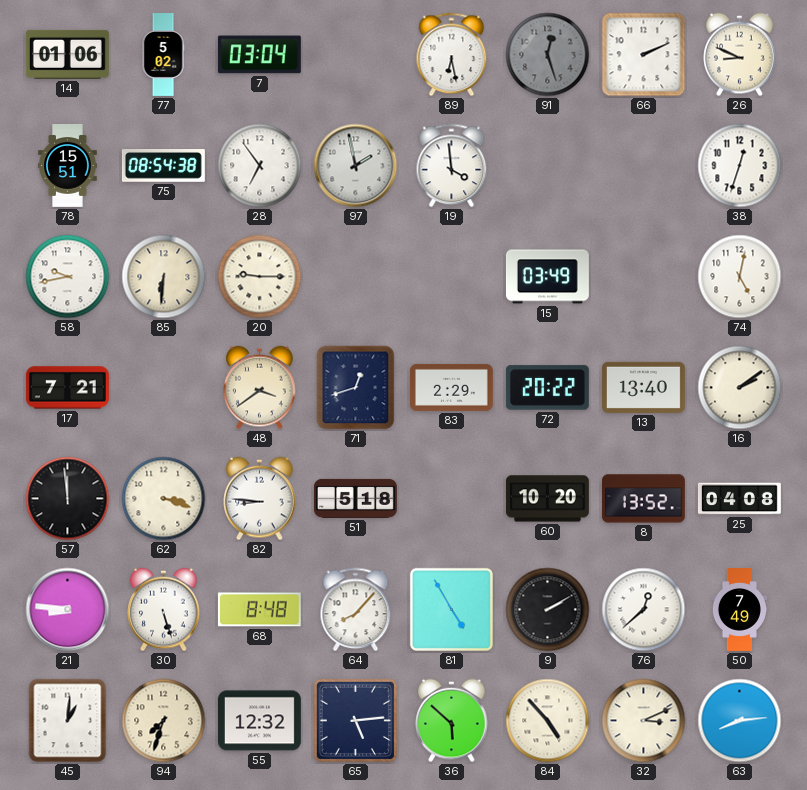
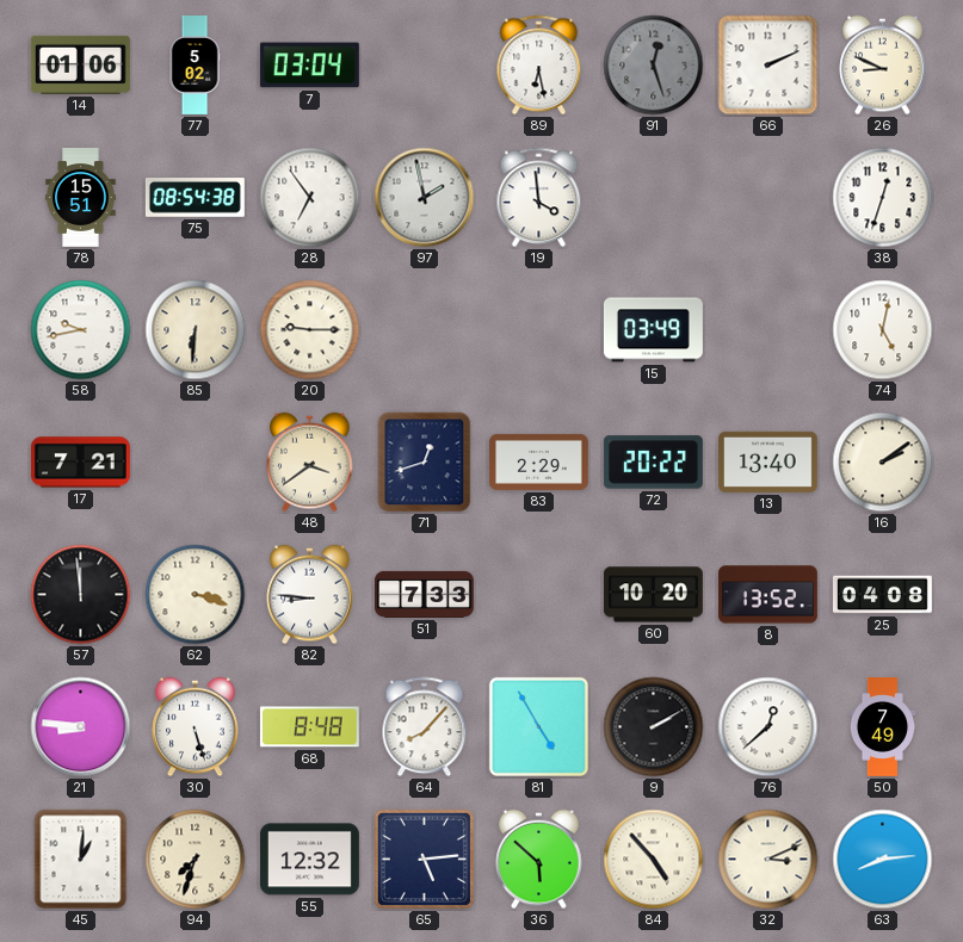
51: 5:18 -> 7:33 (424, 594)
